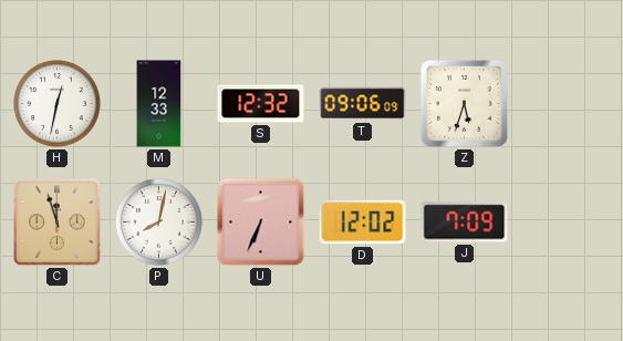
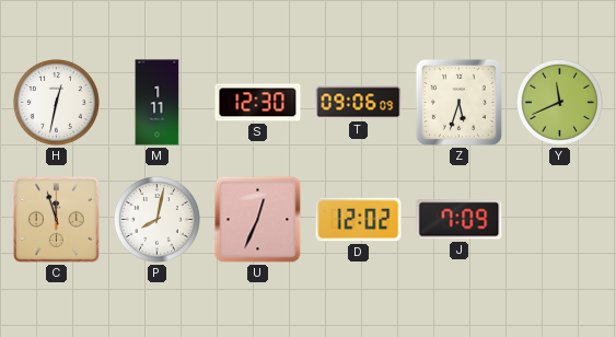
M: 12:33 -> 1:11 (158, 103)
S: 12:32 -> 12:30 (258, 103)
Y: none -> 11:41 (560, 103)
U: 6:34 -> 12:34 (258, 220)
